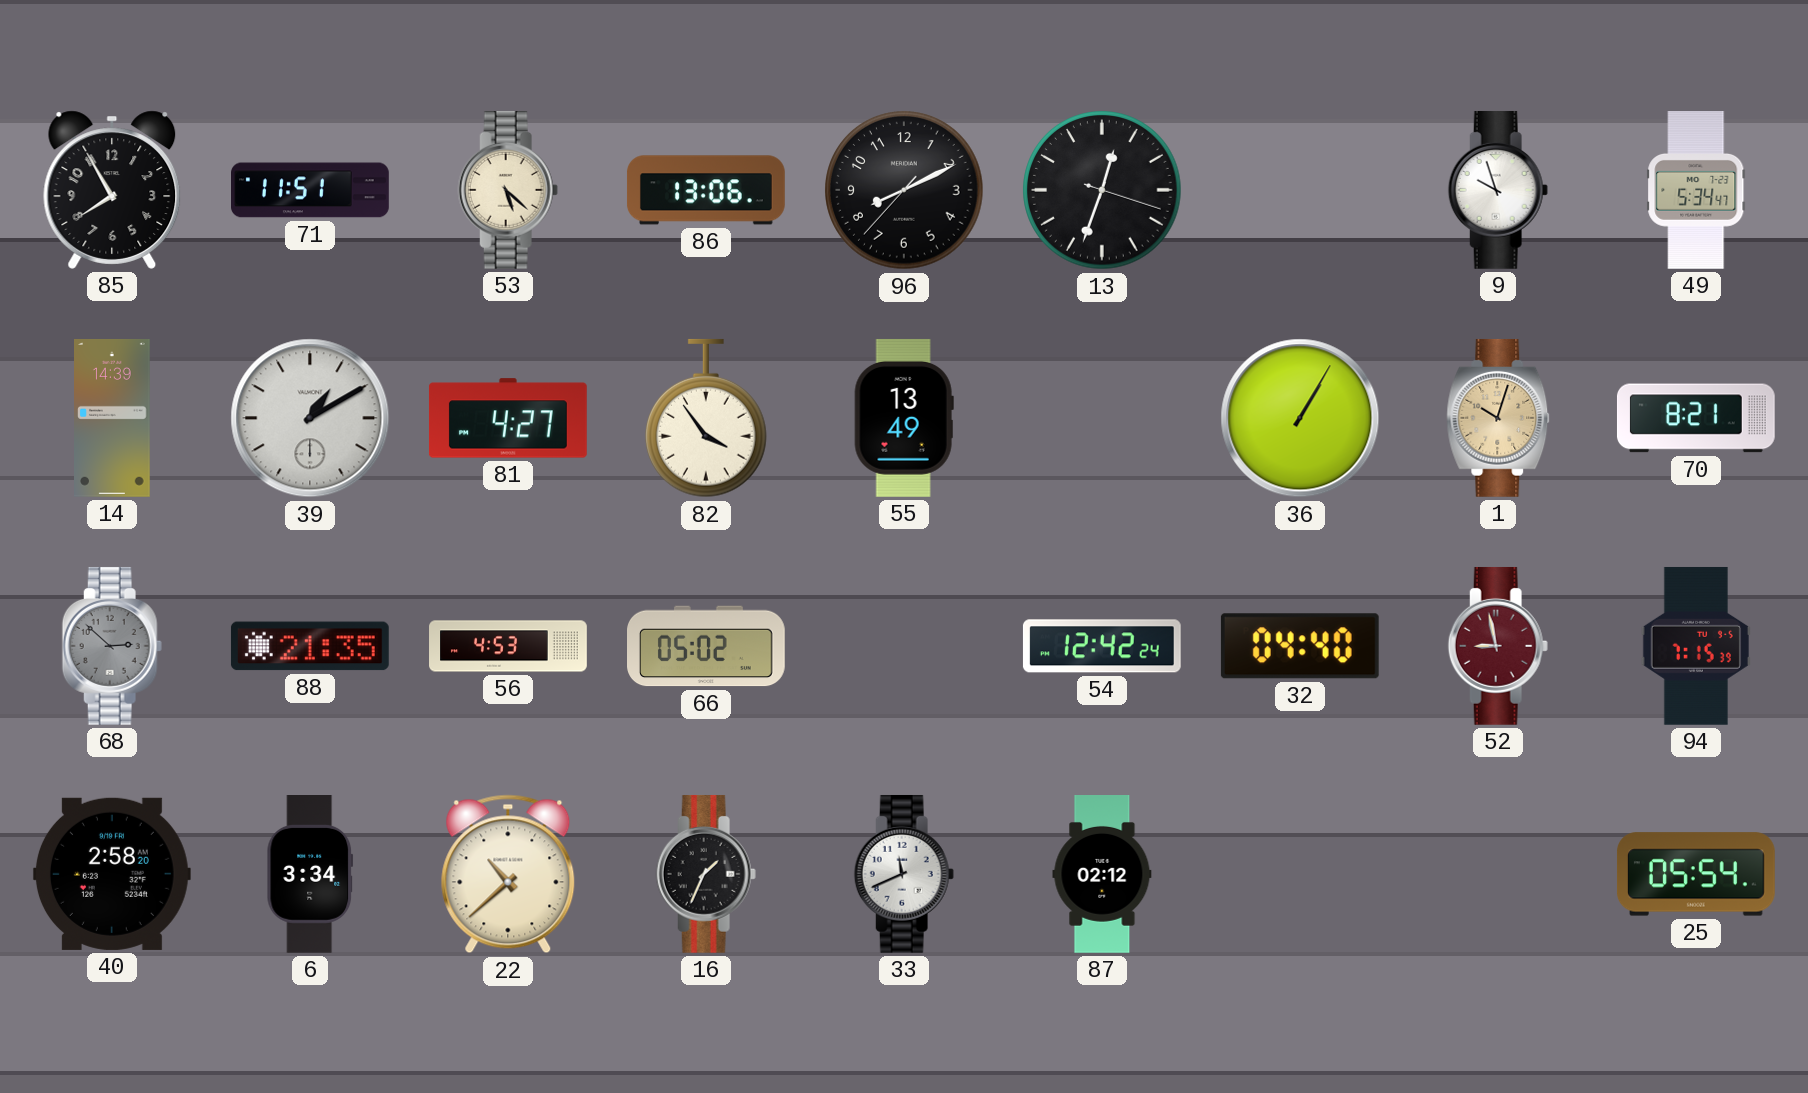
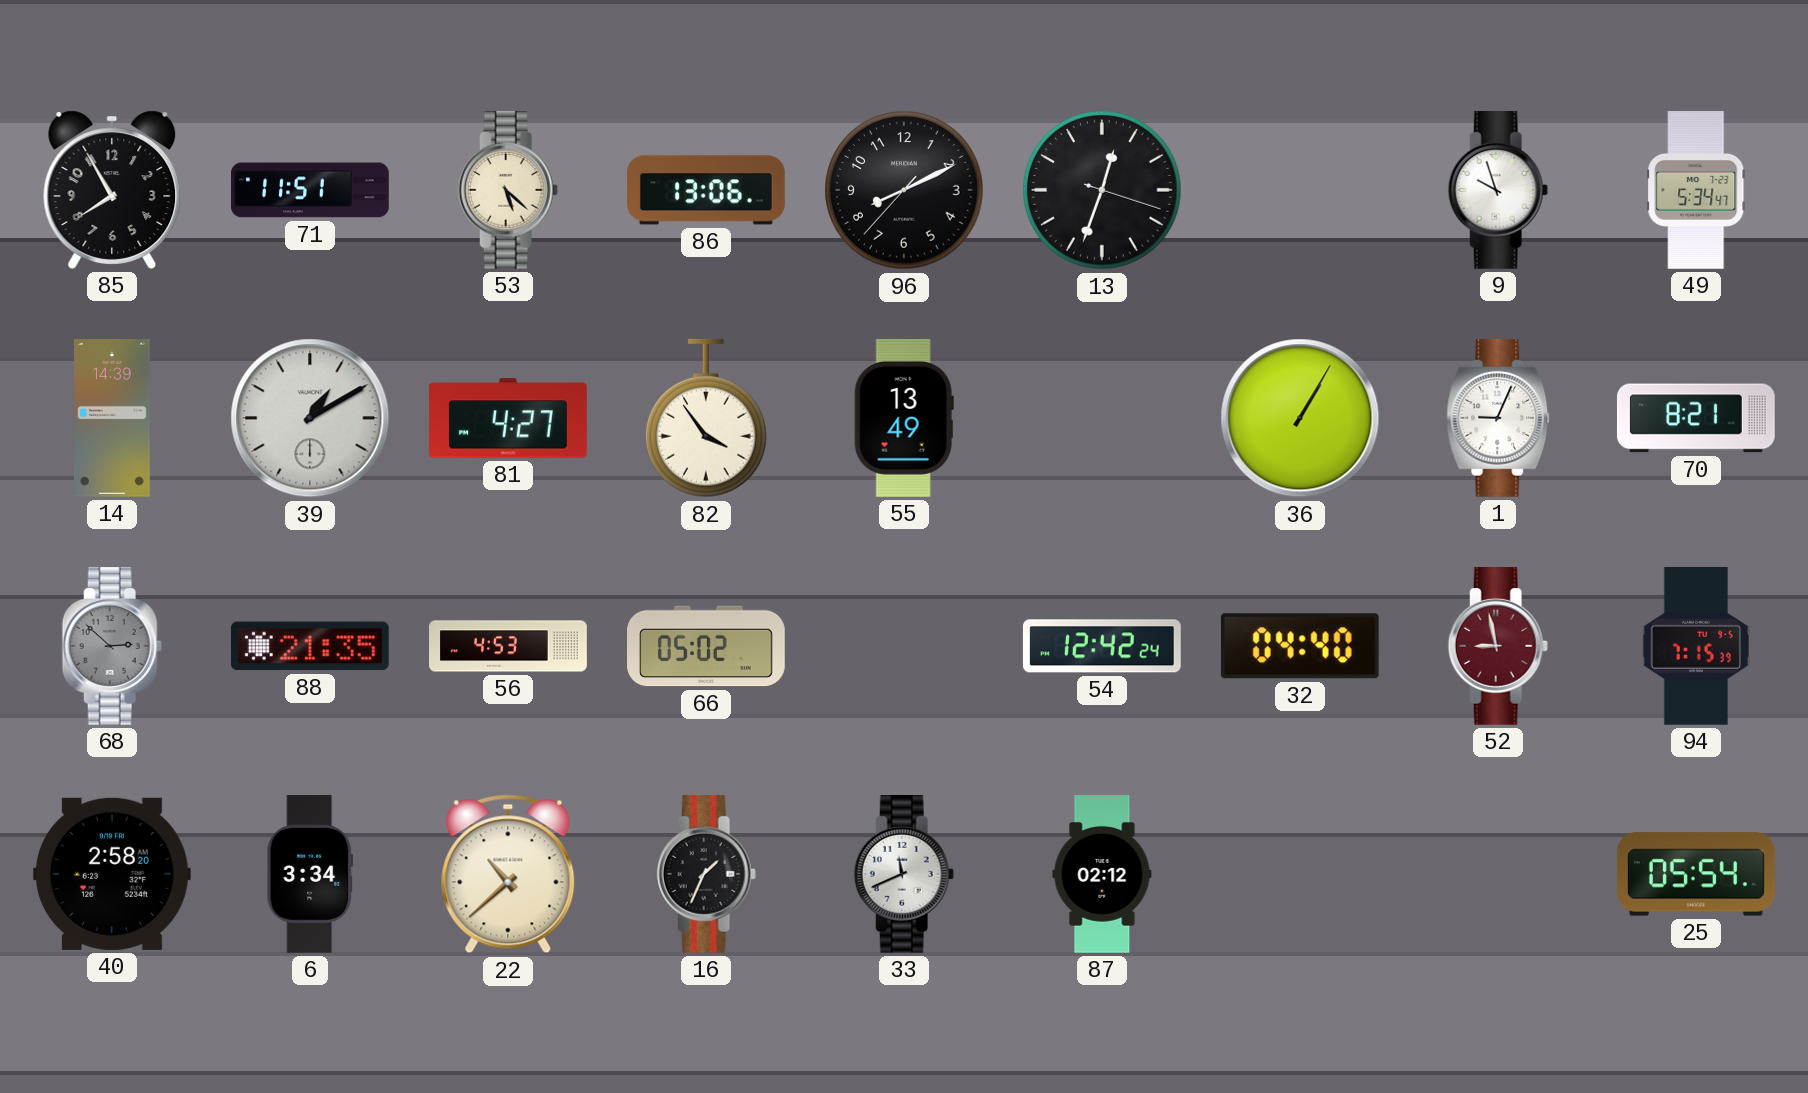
1: 10:03 -> 9:04 (1498, 418)
1 dial: champagne -> white (1498, 418)
